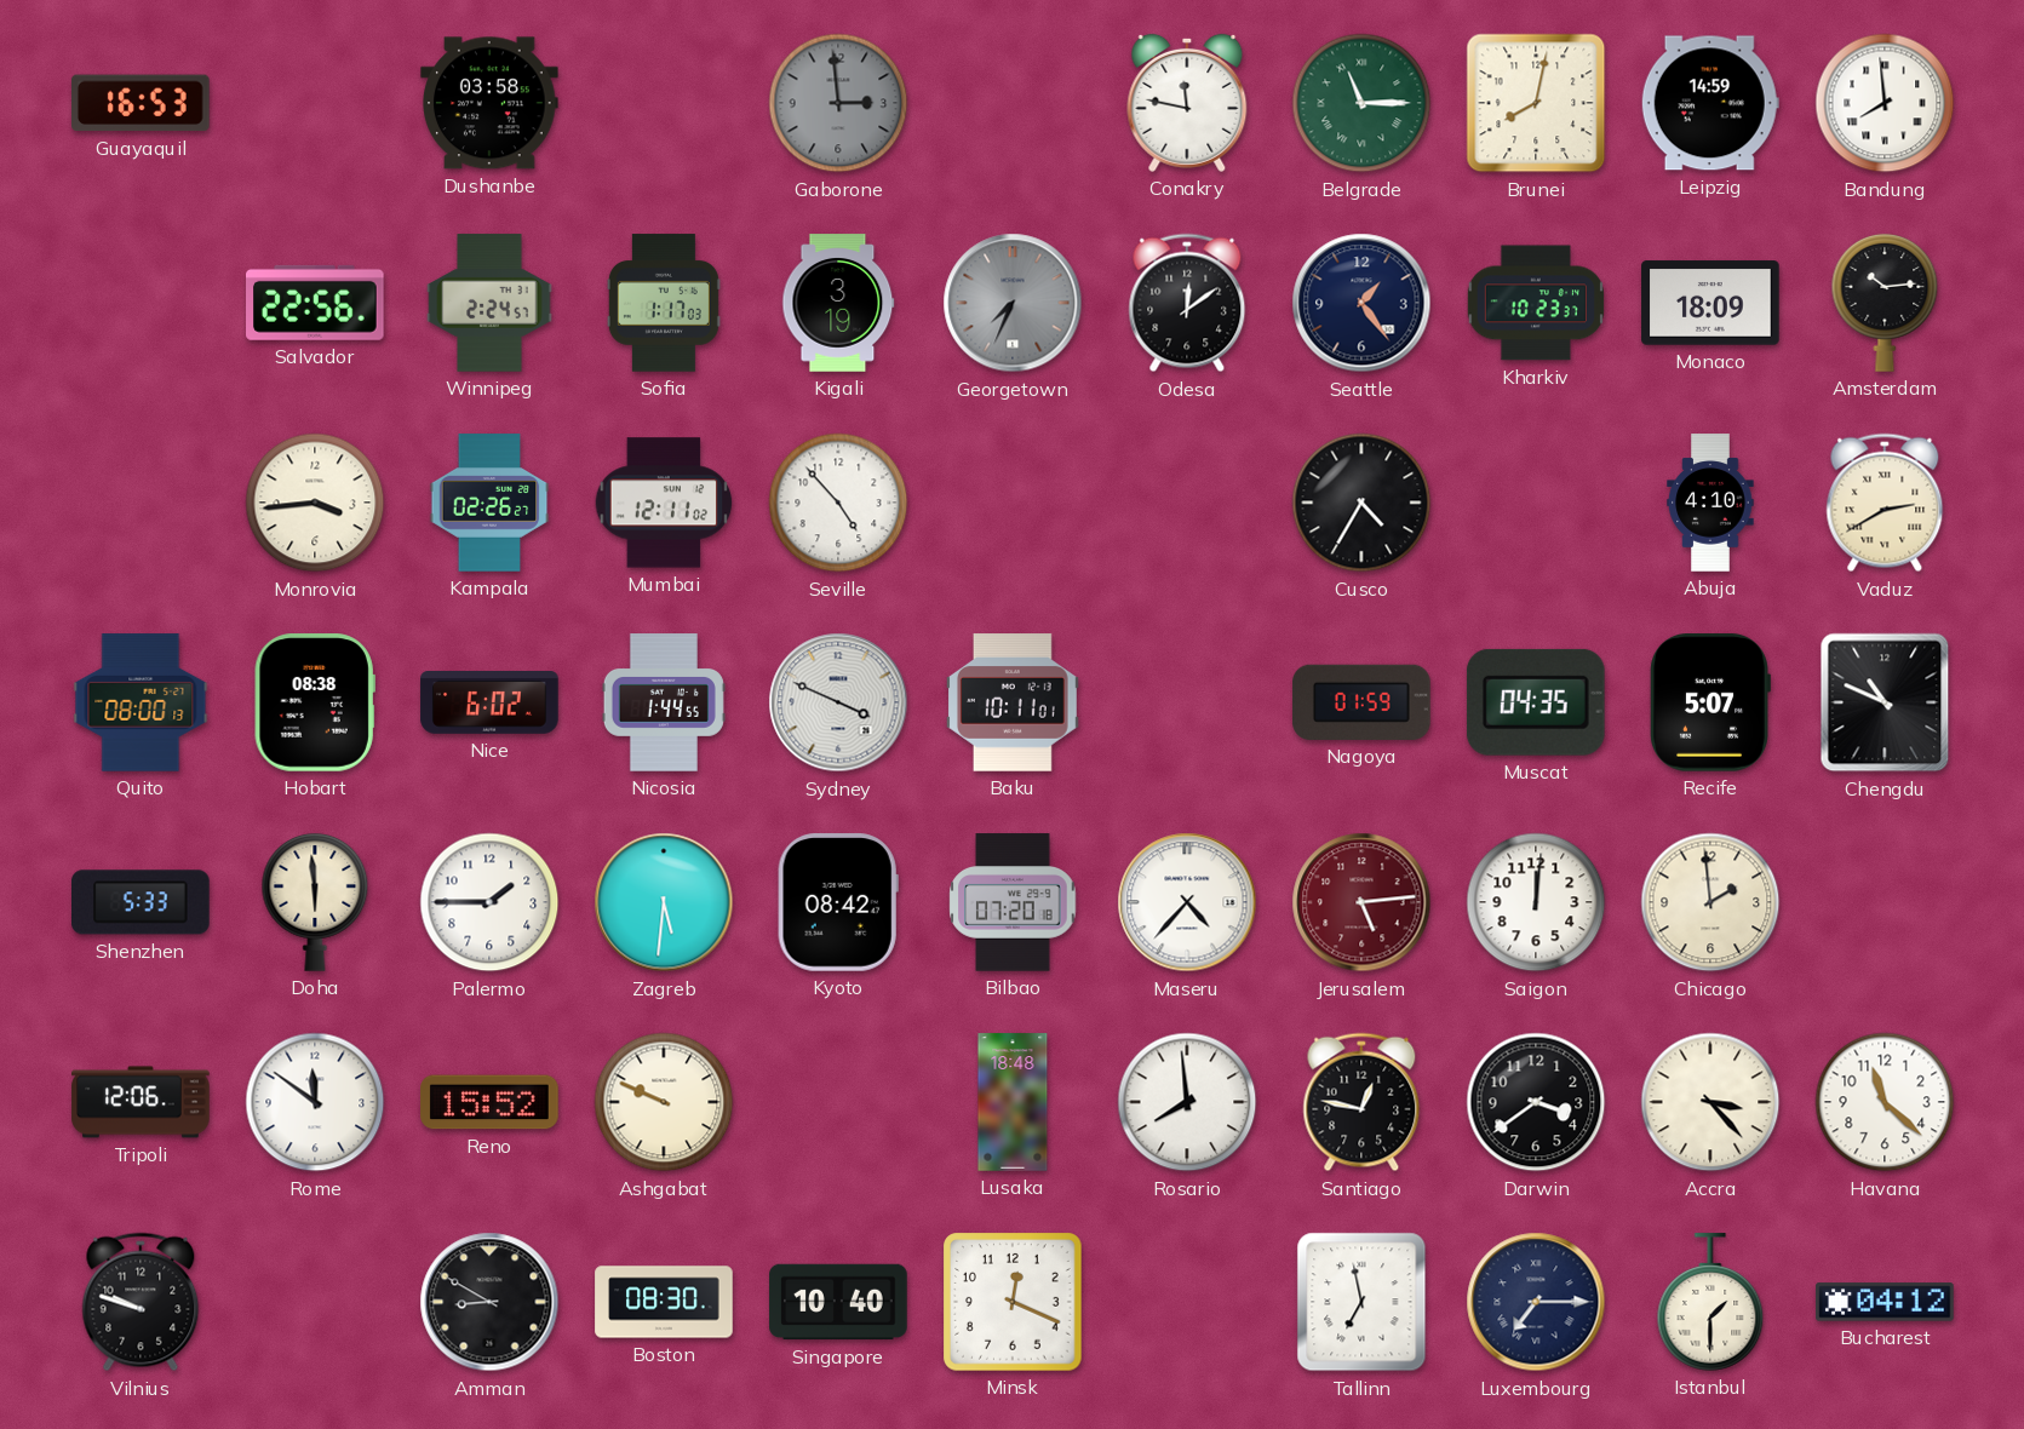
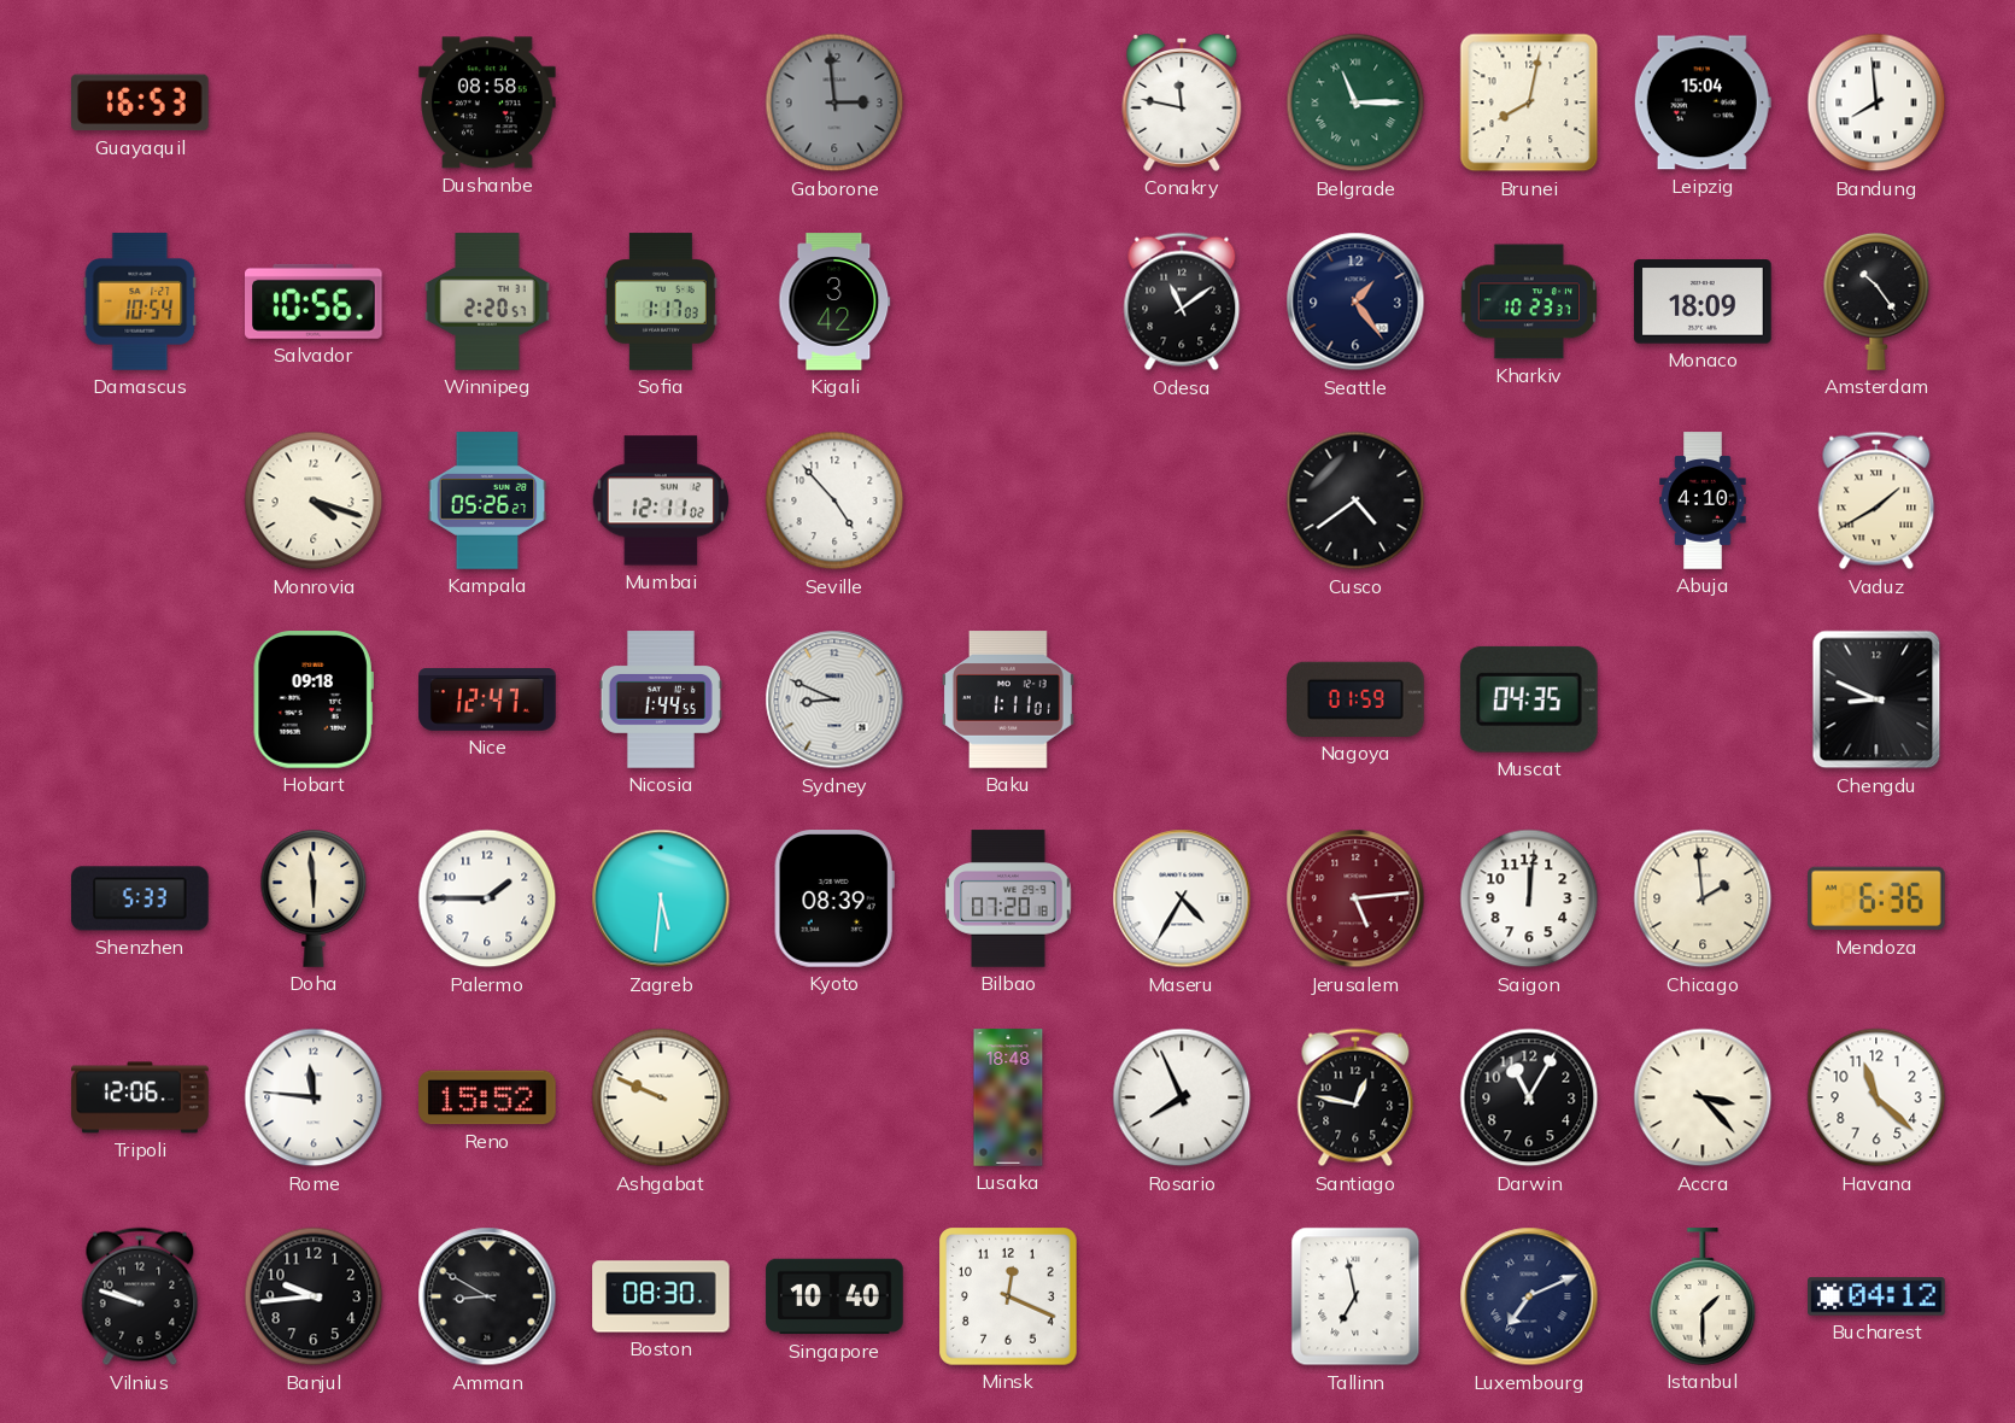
Dushanbe: 03:58 -> 08:58 (487, 103)
Leipzig: 14:59 -> 15:04 (1703, 103)
Damascus: none -> 10:54 (140, 301)
Salvador: 22:56 -> 10:56 (315, 301)
Winnipeg: 2:24 -> 2:20 (487, 301)
Kigali: 3:19 -> 3:42 (834, 301)
Georgetown: 7:34 -> none (1013, 303)
Odesa: 12:09 -> 11:09 (1182, 301)
Amsterdam: 10:14 -> 10:24 (1876, 301)
Monrovia: 3:44 -> 4:18 (314, 500)
Kampala: 02:26 -> 05:26 (487, 500)
Cusco: 4:35 -> 4:39 (1355, 500)
Vaduz: 2:40 -> 1:40 (1876, 500)
Quito: 08:00 -> none (141, 702)
Hobart: 08:38 -> 09:18 (314, 699)
Nice: 6:02 -> 12:47 (487, 701)
Sydney: 3:49 -> 8:49 (834, 699)
Baku: 10:11 -> 1:11 (1008, 699)
Recife: 5:07 -> none (1710, 704)
Chengdu: 10:49 -> 8:49 (1876, 699)
Kyoto: 08:42 -> 08:39 (834, 898)
Maseru: 4:37 -> 4:35 (1182, 898)
Mendoza: none -> 6:36 (1876, 898)
Rome: 11:51 -> 11:46 (314, 1097)
Rosario: 7:59 -> 7:56 (1182, 1097)
Darwin: 3:39 -> 11:05 (1529, 1097)
Banjul: none -> 9:44 (314, 1296)
Luxembourg: 7:15 -> 7:11 (1529, 1296)
